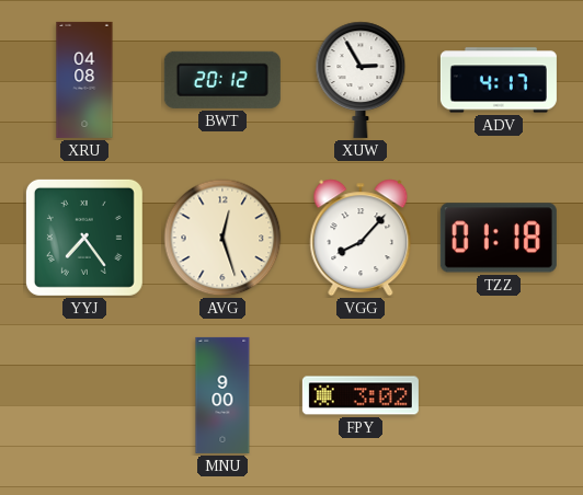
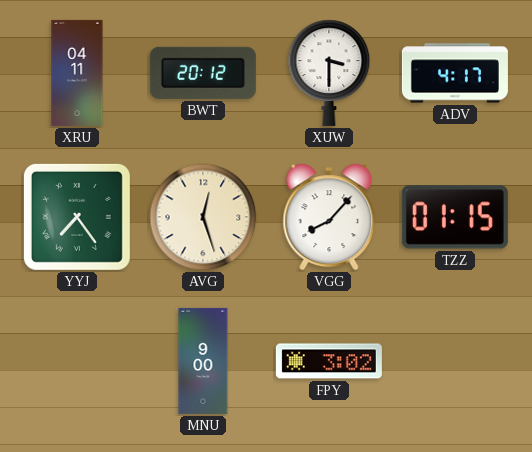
XRU: 04:08 -> 04:11 (77, 73)
XUW: 2:55 -> 3:30 (329, 73)
TZZ: 01:18 -> 01:15 (455, 217)
